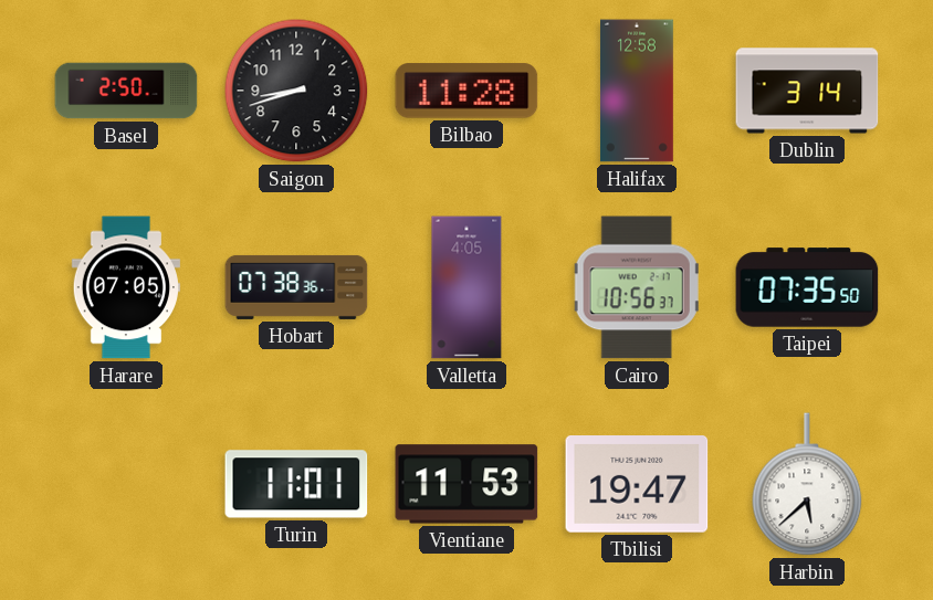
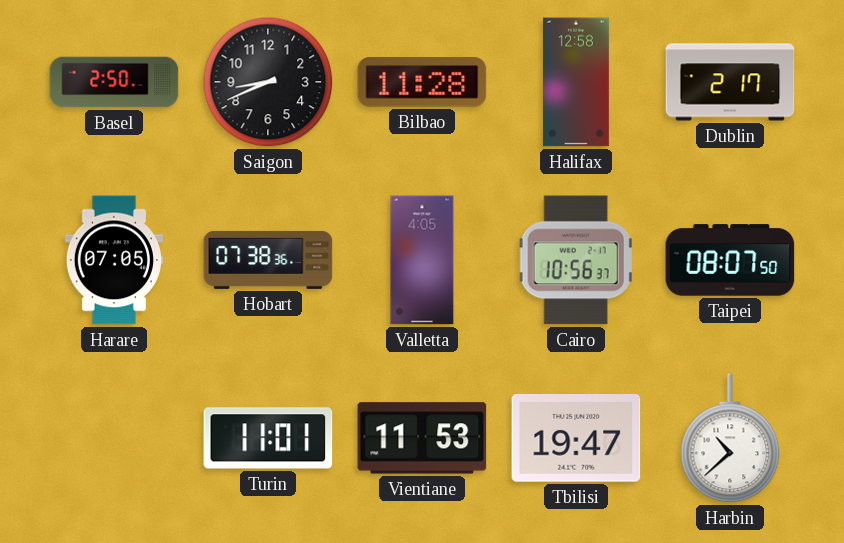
Saigon: 8:42 -> 8:41 (268, 82)
Dublin: 3:14 -> 2:17 (730, 82)
Taipei: 07:35 -> 08:07 (730, 260)
Harbin: 5:38 -> 10:38 (730, 438)
